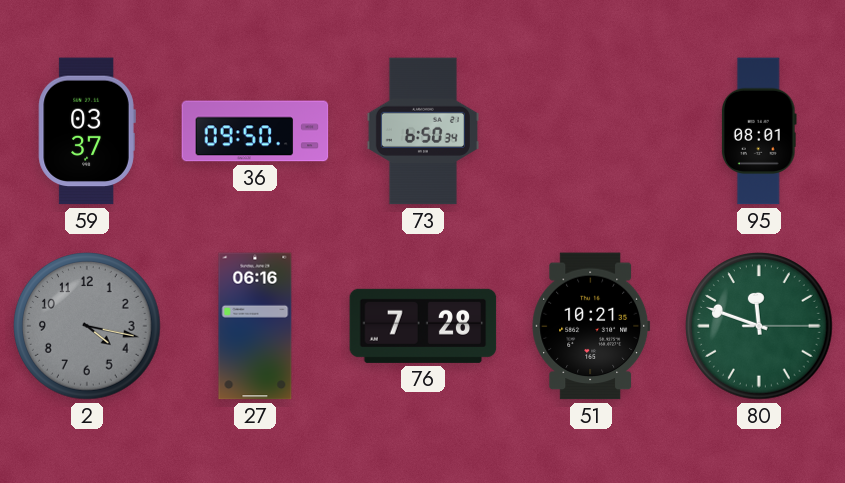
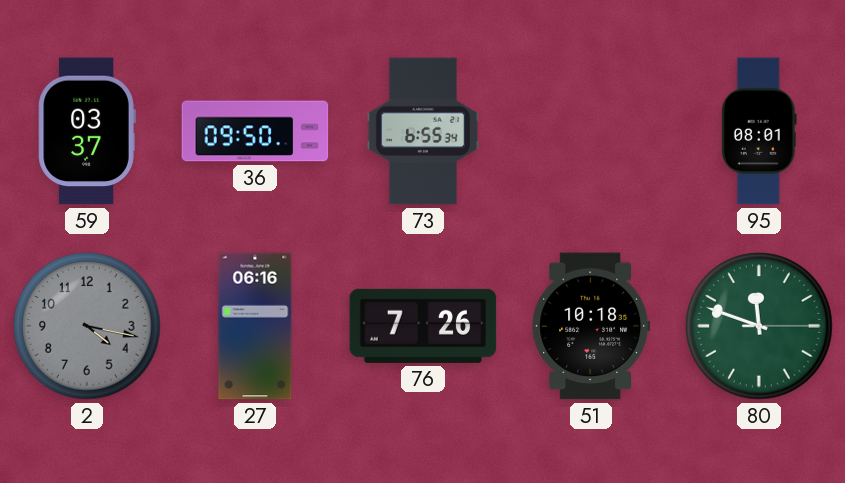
73: 6:50 -> 6:55 (422, 131)
76: 7:28 -> 7:26 (423, 326)
51: 10:21 -> 10:18 (591, 326)
